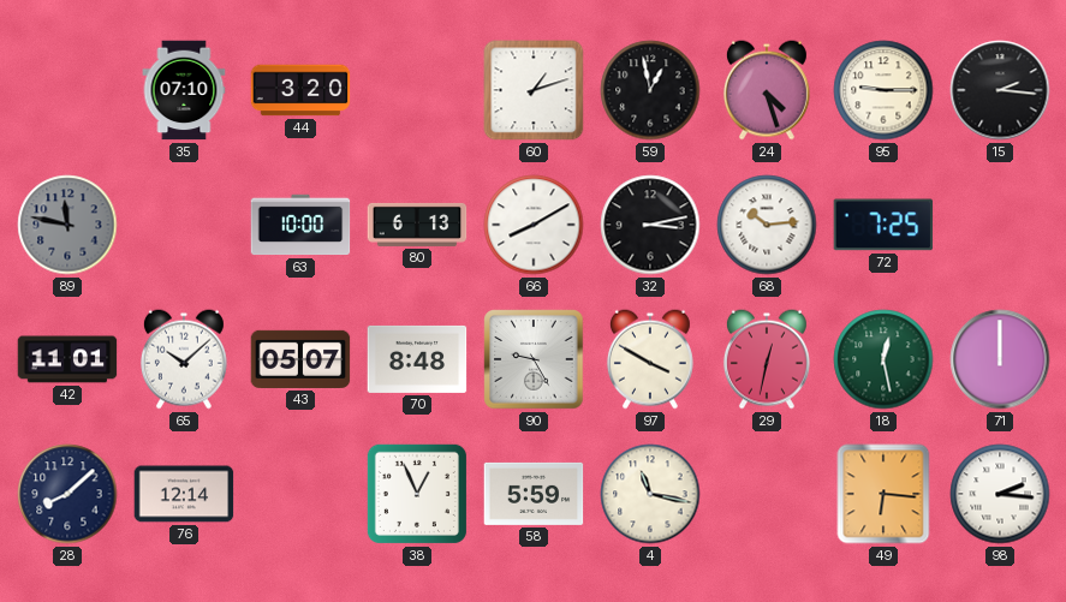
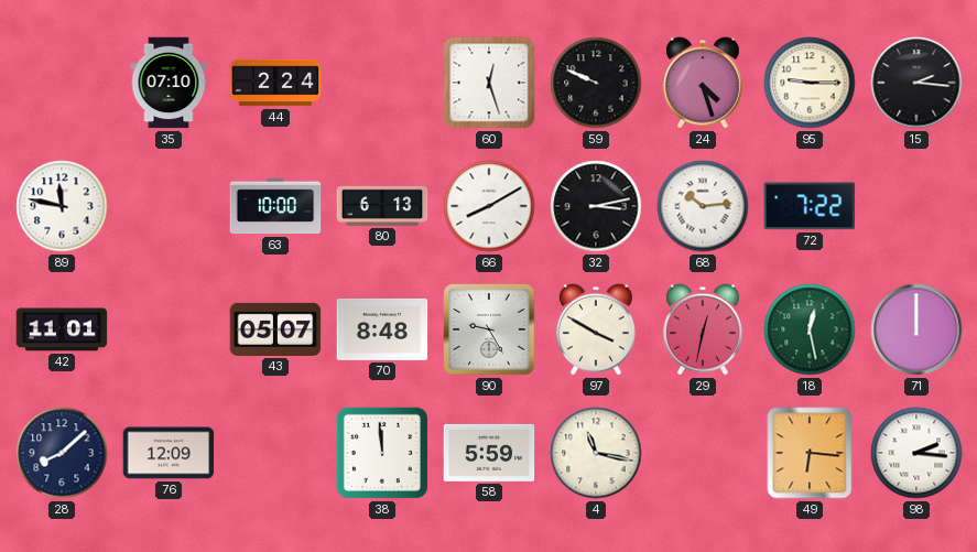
44: 3:20 -> 2:24 (275, 83)
60: 1:12 -> 12:27 (489, 83)
59: 12:58 -> 9:49 (596, 83)
89 dial: grey -> white (62, 206)
72: 7:25 -> 7:22 (810, 206)
65: 10:08 -> none (184, 359)
76: 12:14 -> 12:09 (169, 453)
38: 12:56 -> 11:59 (382, 453)
